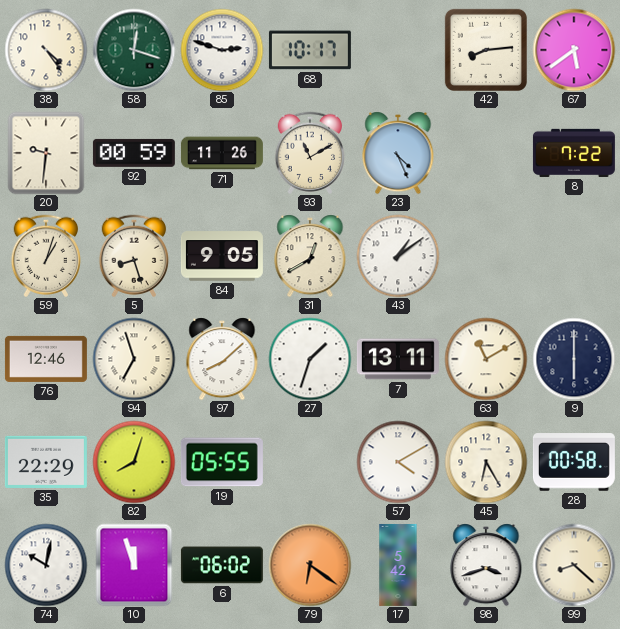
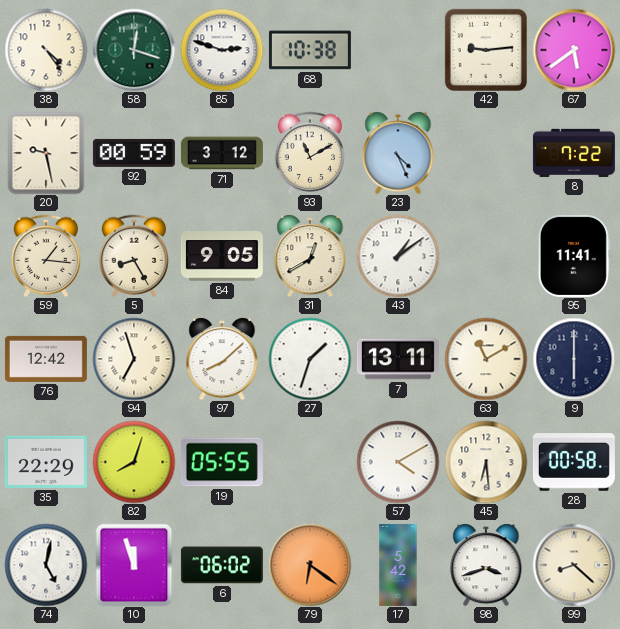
68: 10:17 -> 10:38 (310, 50)
42: 8:14 -> 9:14 (486, 50)
20: 9:31 -> 9:28 (46, 153)
71: 11:26 -> 3:12 (222, 153)
59: 1:03 -> 1:16 (46, 255)
5: 8:27 -> 8:25 (134, 255)
95: none -> 11:41 (574, 256)
76: 12:46 -> 12:42 (46, 359)
45: 6:25 -> 6:29 (486, 462)
74: 10:02 -> 5:02 (46, 565)
